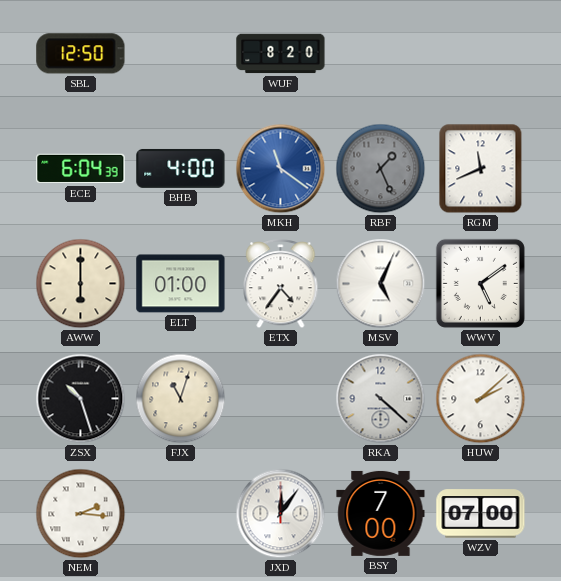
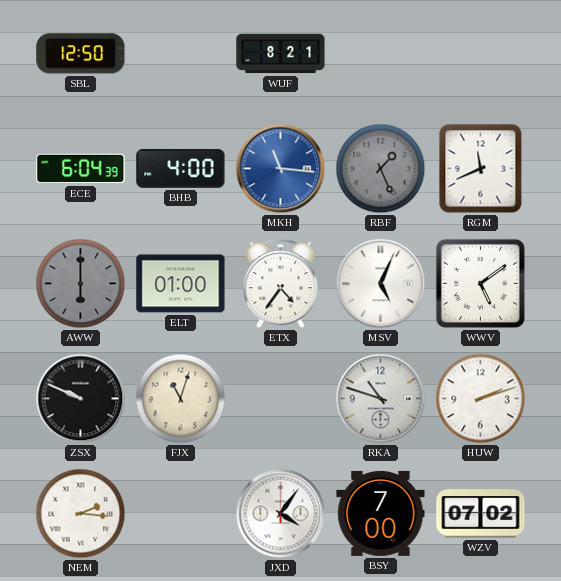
WUF: 8:20 -> 8:21 (281, 54)
MKH: 11:21 -> 11:16 (281, 169)
AWW dial: cream -> grey (81, 284)
ZSX: 10:27 -> 9:49 (81, 399)
RKA: 4:22 -> 10:48 (381, 399)
HUW: 2:08 -> 2:12 (481, 399)
JXD: 12:06 -> 4:06 (281, 514)
WZV: 07:00 -> 07:02 (481, 514)
